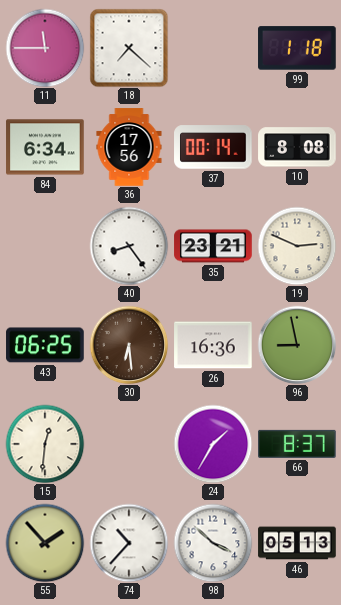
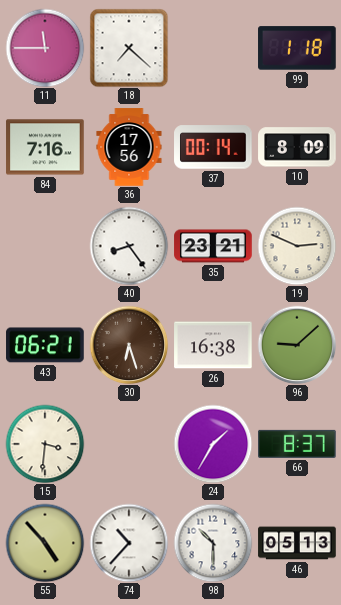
84: 6:34 -> 7:16 (45, 147)
10: 8:08 -> 8:09 (297, 147)
43: 06:25 -> 06:21 (45, 345)
30: 6:29 -> 6:27 (129, 345)
26: 16:36 -> 16:38 (213, 345)
96: 8:58 -> 9:08 (297, 345)
15: 12:31 -> 3:31 (45, 444)
55: 1:53 -> 4:53 (45, 543)
98: 3:52 -> 10:30 (213, 543)
